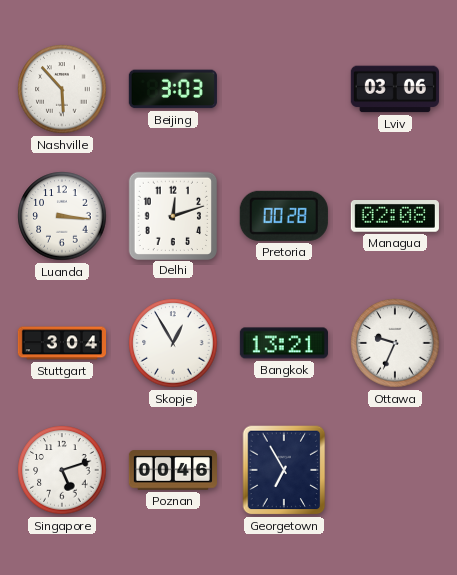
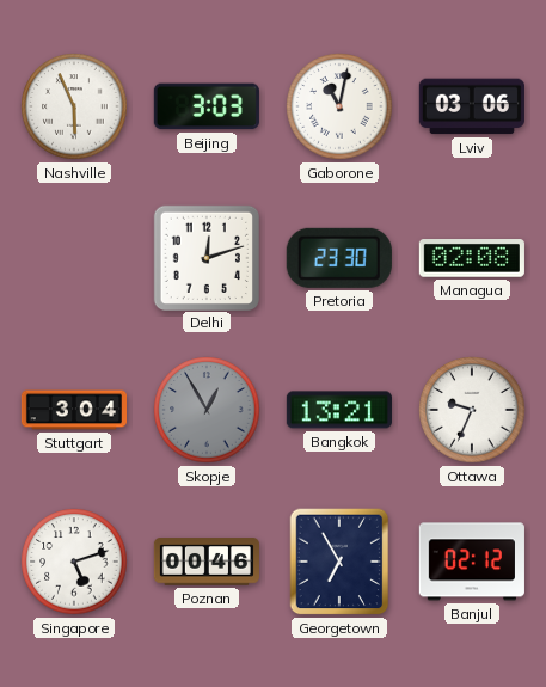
Nashville: 5:53 -> 5:56 (74, 106)
Gaborone: none -> 11:02 (339, 106)
Luanda: 3:16 -> none (62, 216)
Pretoria: 00:28 -> 23:30 (339, 258)
Skopje dial: white -> grey (207, 410)
Banjul: none -> 02:12 (472, 562)
